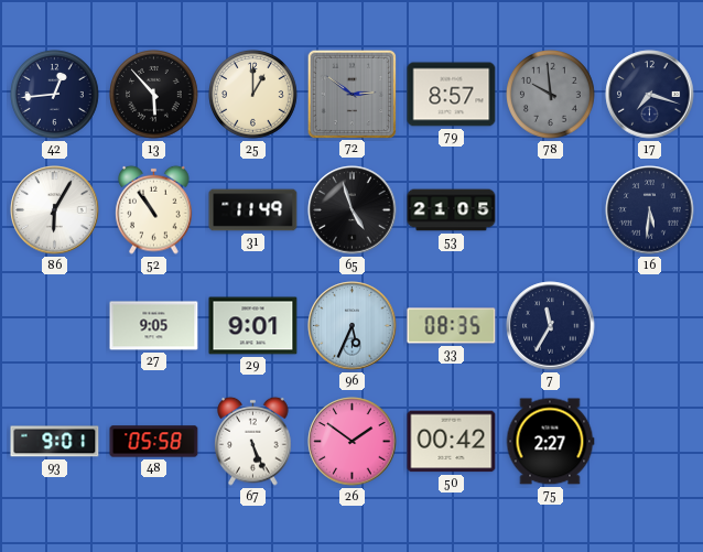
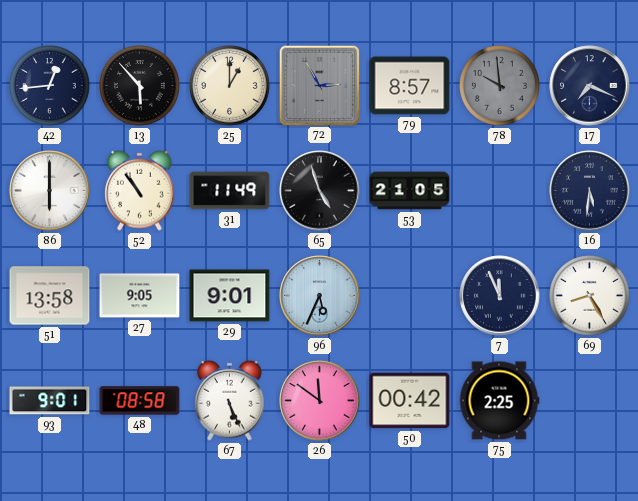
72: 2:51 -> 2:55 (319, 85)
17: 7:18 -> 7:19 (590, 86)
86: 6:05 -> 6:00 (50, 191)
51: none -> 13:58 (50, 296)
33: 08:35 -> none (452, 326)
7: 11:35 -> 11:56 (500, 296)
69: none -> 8:25 (590, 296)
48: 05:58 -> 08:58 (140, 401)
26: 1:51 -> 11:51 (320, 401)
75: 2:27 -> 2:25 (499, 401)
